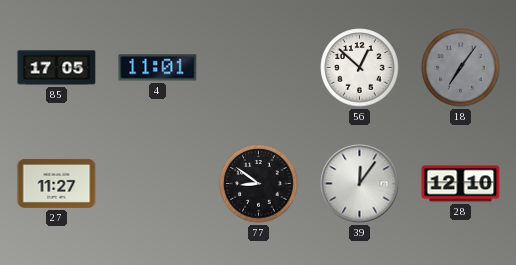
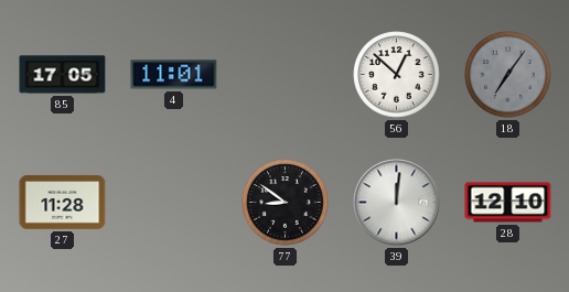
27: 11:27 -> 11:28 (63, 202)
39: 12:06 -> 12:01 (397, 203)
